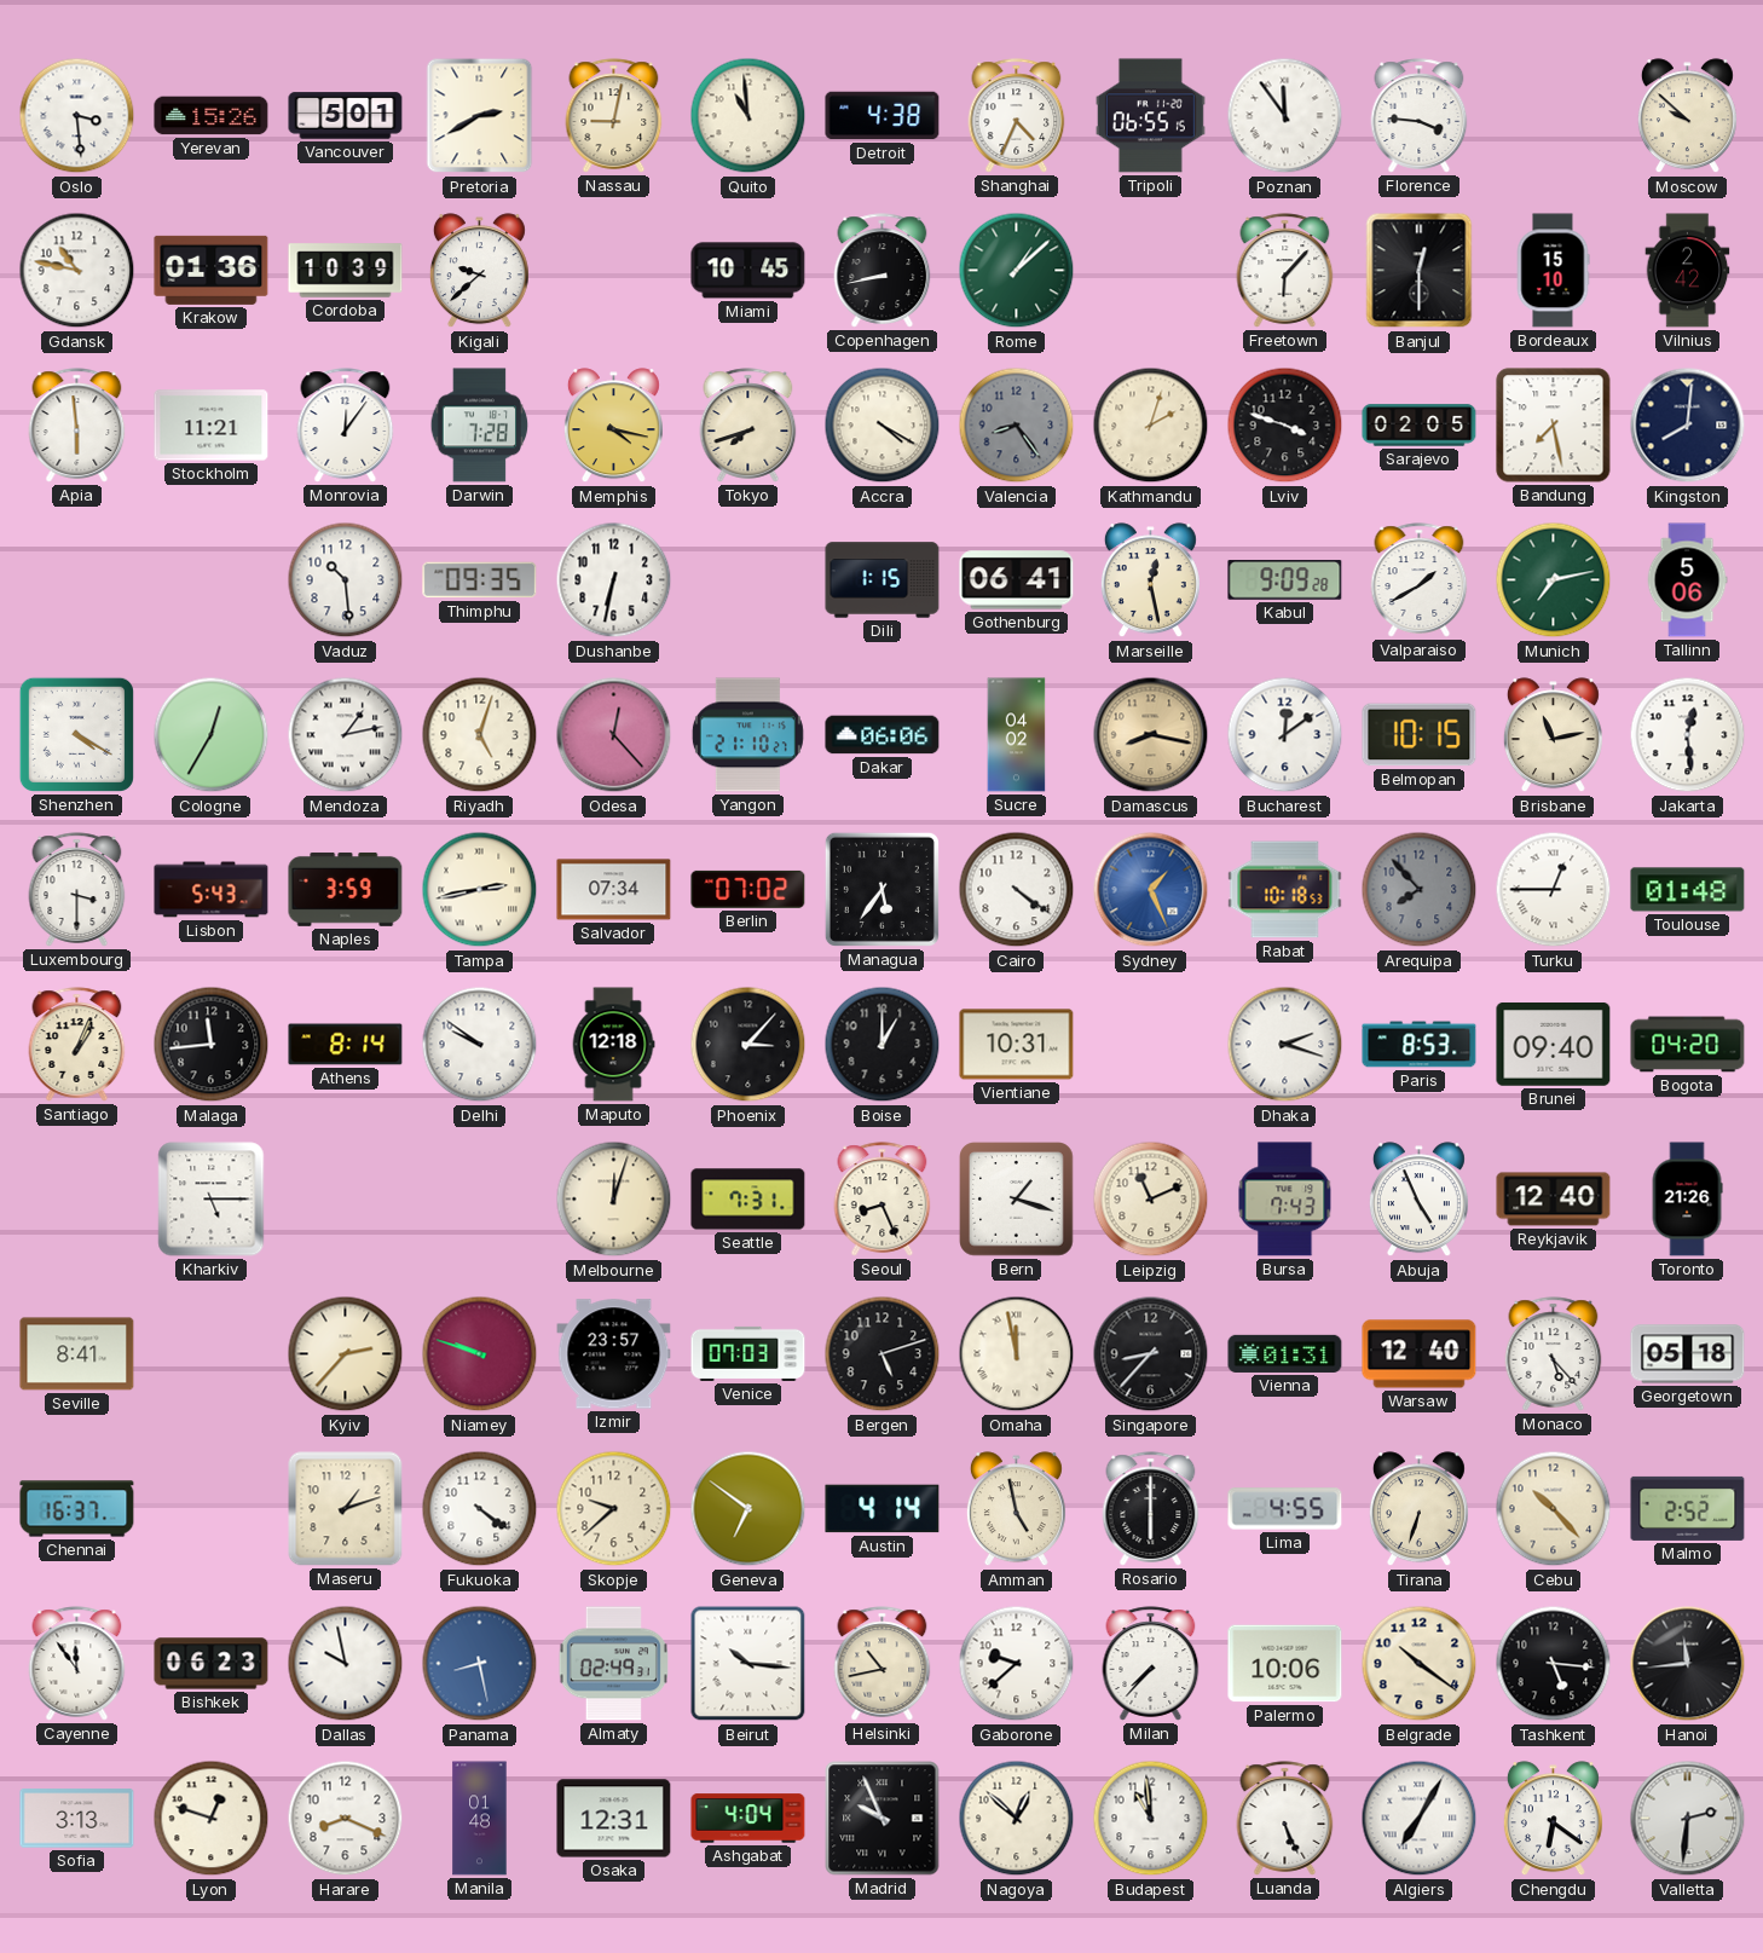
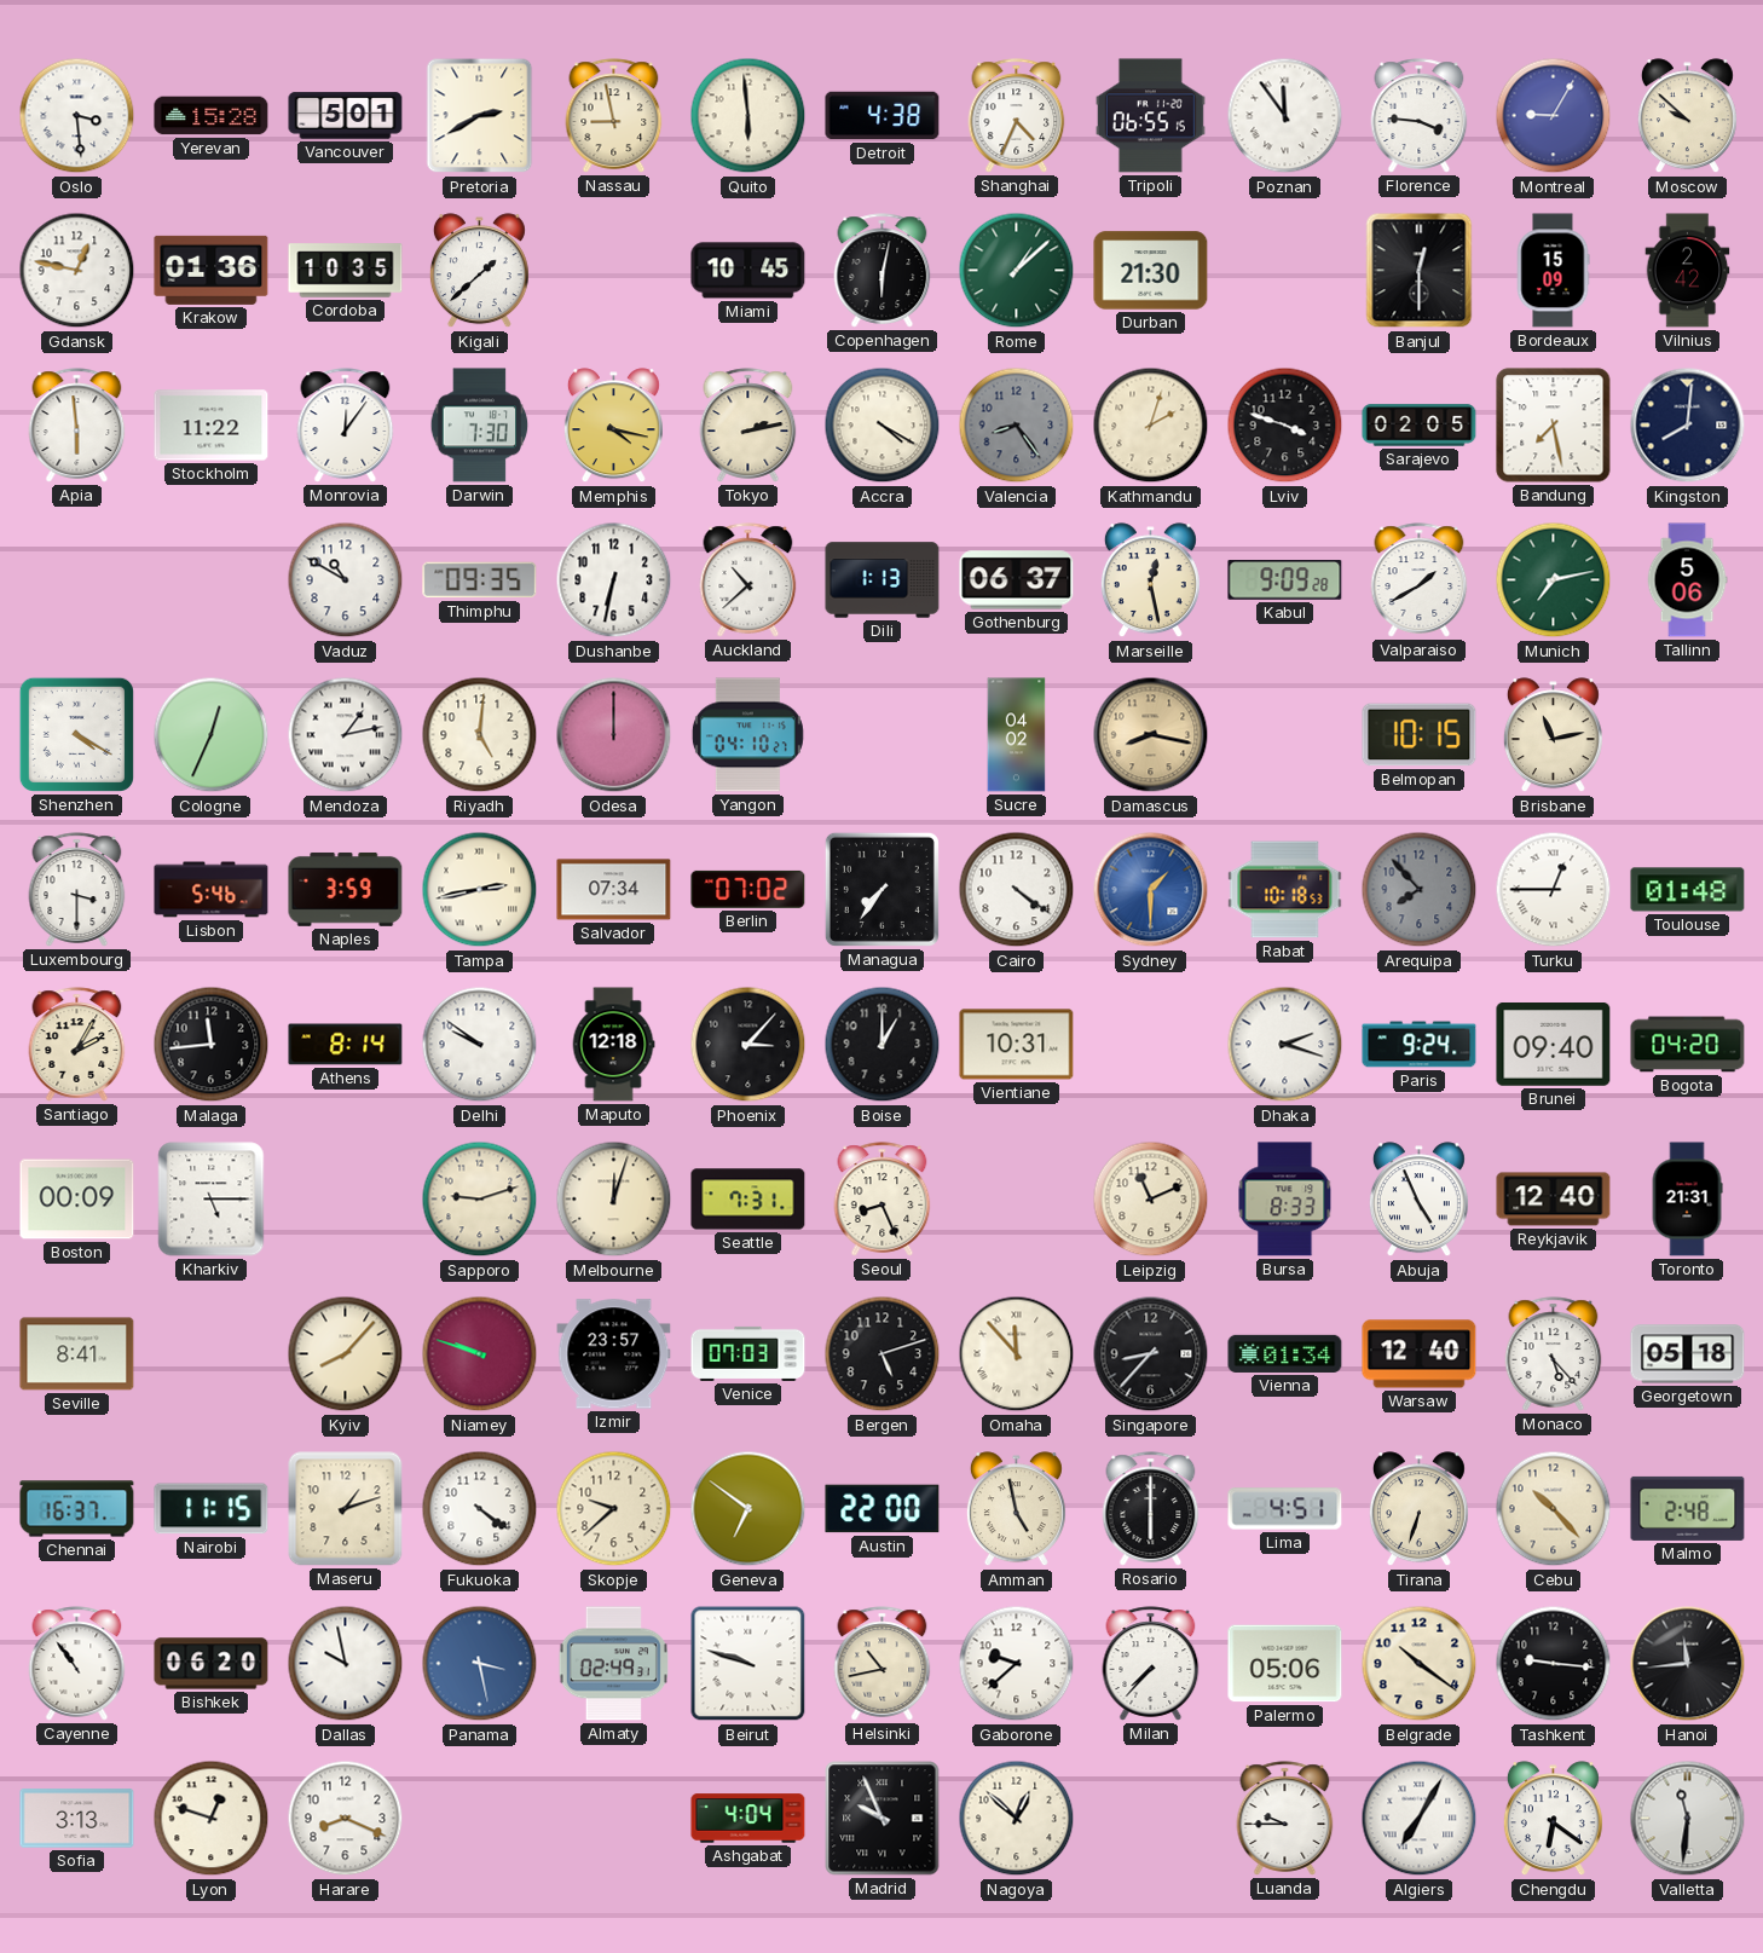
Yerevan: 15:26 -> 15:28 (212, 116)
Nassau: 9:02 -> 8:58 (614, 116)
Quito: 10:59 -> 5:59 (748, 116)
Montreal: none -> 9:05 (1554, 116)
Gdansk: 10:47 -> 12:47 (77, 271)
Cordoba: 10:39 -> 10:35 (346, 271)
Kigali: 9:38 -> 1:38 (479, 271)
Copenhagen: 8:43 -> 6:02 (883, 271)
Durban: none -> 21:30 (1151, 271)
Freetown: 6:07 -> none (1285, 271)
Bordeaux: 15:10 -> 15:09 (1553, 271)
Stockholm: 11:21 -> 11:22 (212, 426)
Darwin: 7:28 -> 7:30 (480, 426)
Tokyo: 7:42 -> 2:13 (748, 426)
Vaduz: 10:29 -> 10:50 (346, 580)
Auckland: none -> 10:38 (748, 580)
Dili: 1:15 -> 1:13 (883, 580)
Gothenburg: 06:41 -> 06:37 (1017, 580)
Cologne: 12:35 -> 12:34 (212, 735)
Riyadh: 5:03 -> 5:01 (480, 735)
Odesa: 12:23 -> 12:00 (614, 735)
Yangon: 21:10 -> 04:10 (747, 735)
Dakar: 06:06 -> none (883, 735)
Bucharest: 12:09 -> none (1285, 735)
Jakarta: 12:29 -> none (1688, 735)
Lisbon: 5:43 -> 5:46 (212, 890)
Managua: 5:36 -> 7:36 (881, 889)
Sydney: 1:26 -> 1:30 (1151, 890)
Santiago: 1:04 -> 2:05 (77, 1045)
Paris: 8:53 -> 9:24 (1420, 1045)
Boston: none -> 00:09 (77, 1200)
Sapporo: none -> 9:12 (480, 1200)
Bern: 1:18 -> none (1017, 1200)
Bursa: 7:43 -> 8:33 (1285, 1200)
Toronto: 21:26 -> 21:31 (1687, 1200)
Kyiv: 2:37 -> 8:07 (346, 1354)
Omaha: 11:58 -> 11:53 (1017, 1354)
Vienna: 01:31 -> 01:34 (1285, 1353)
Nairobi: none -> 11:15 (212, 1509)
Austin: 4:14 -> 22:00 (883, 1509)
Lima: 4:55 -> 4:51 (1285, 1509)
Malmo: 2:52 -> 2:48 (1688, 1508)
Cayenne: 11:54 -> 10:54 (77, 1664)
Bishkek: 06:23 -> 06:20 (212, 1664)
Panama: 8:28 -> 3:28 (480, 1664)
Beirut: 10:16 -> 9:48 (748, 1664)
Palermo: 10:06 -> 05:06 (1285, 1664)
Tashkent: 5:16 -> 9:16 (1554, 1664)
Manila: 01:48 -> none (480, 1819)
Osaka: 12:31 -> none (614, 1819)
Budapest: 10:59 -> none (1151, 1819)
Luanda: 5:26 -> 9:45 (1285, 1819)
Valletta: 2:31 -> 11:31 (1688, 1819)
